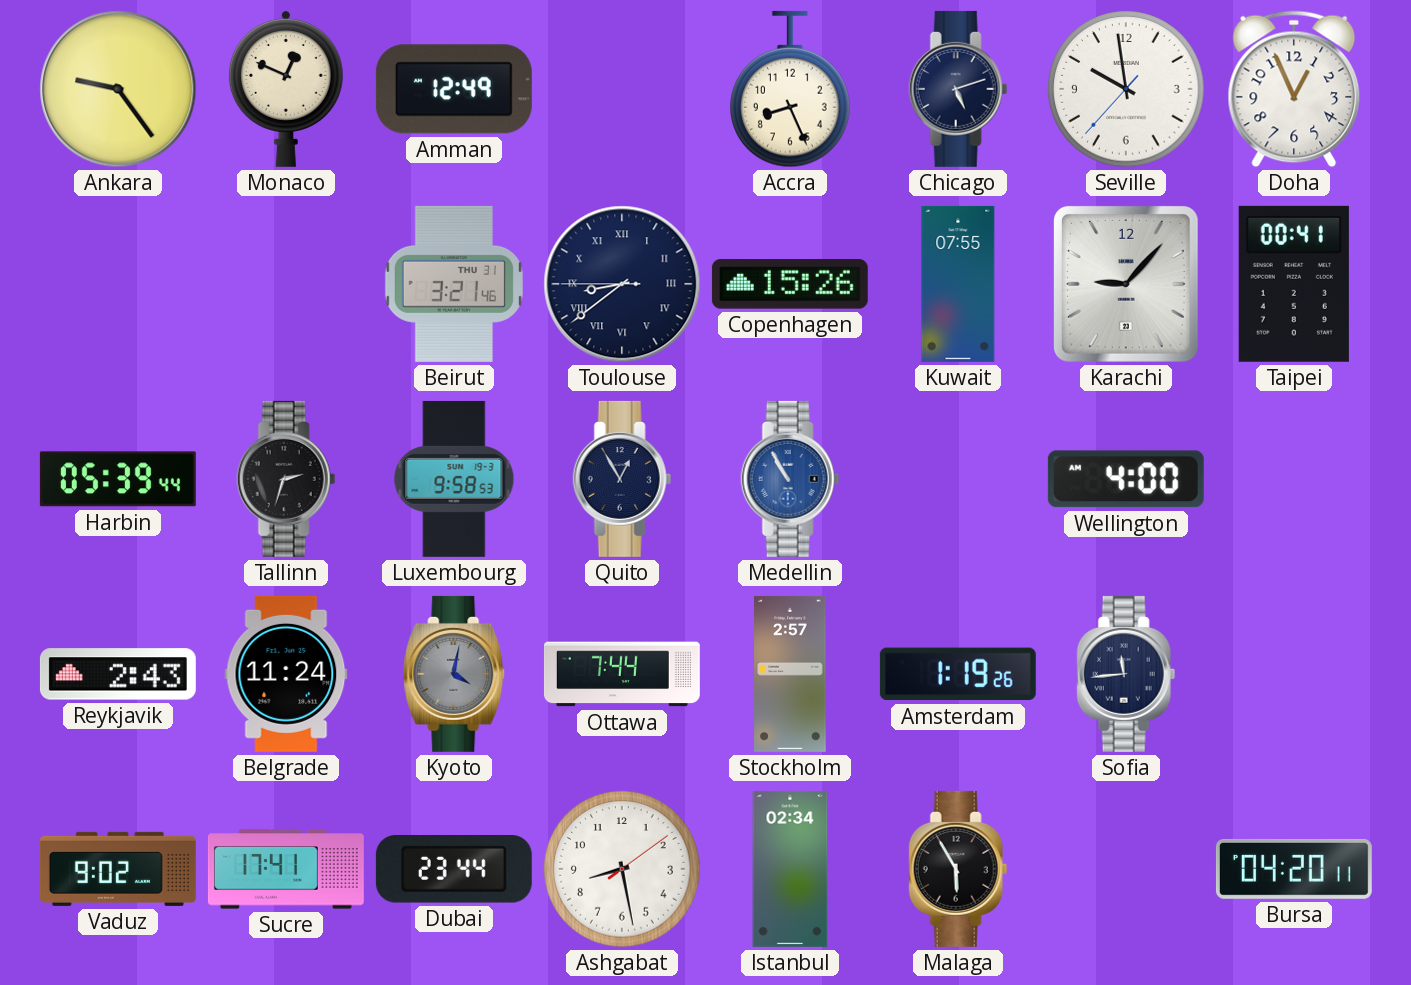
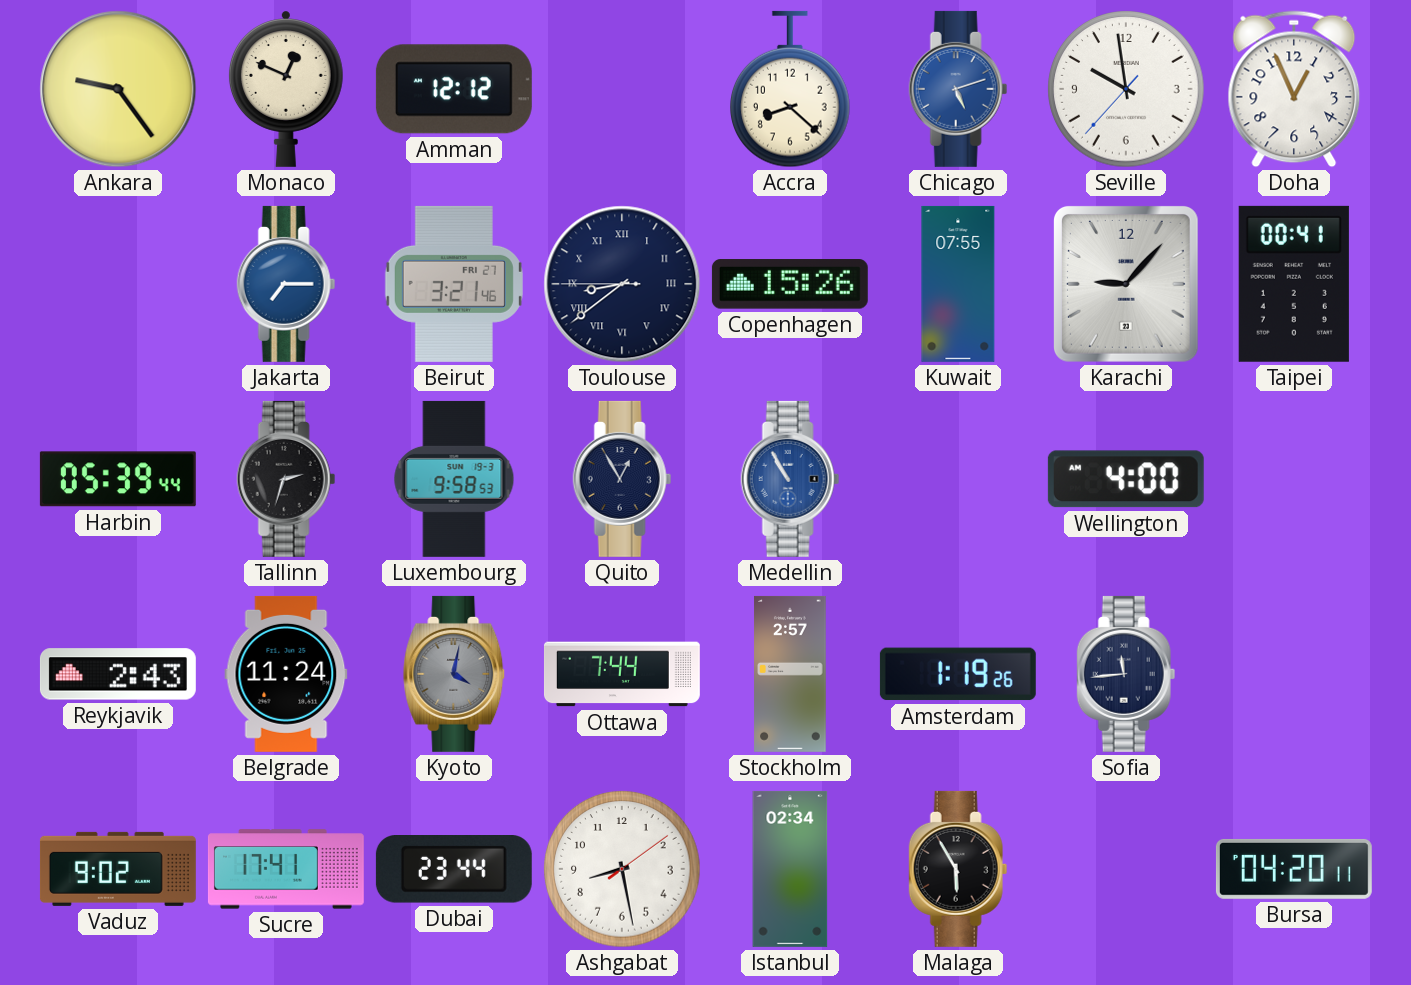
Amman: 12:49 -> 12:12 (454, 89)
Accra: 8:26 -> 8:22 (791, 89)
Chicago dial: navy -> blue (958, 89)
Jakarta: none -> 7:15 (286, 284)
Beirut date: THU 31 -> FRI 27 (454, 284)
